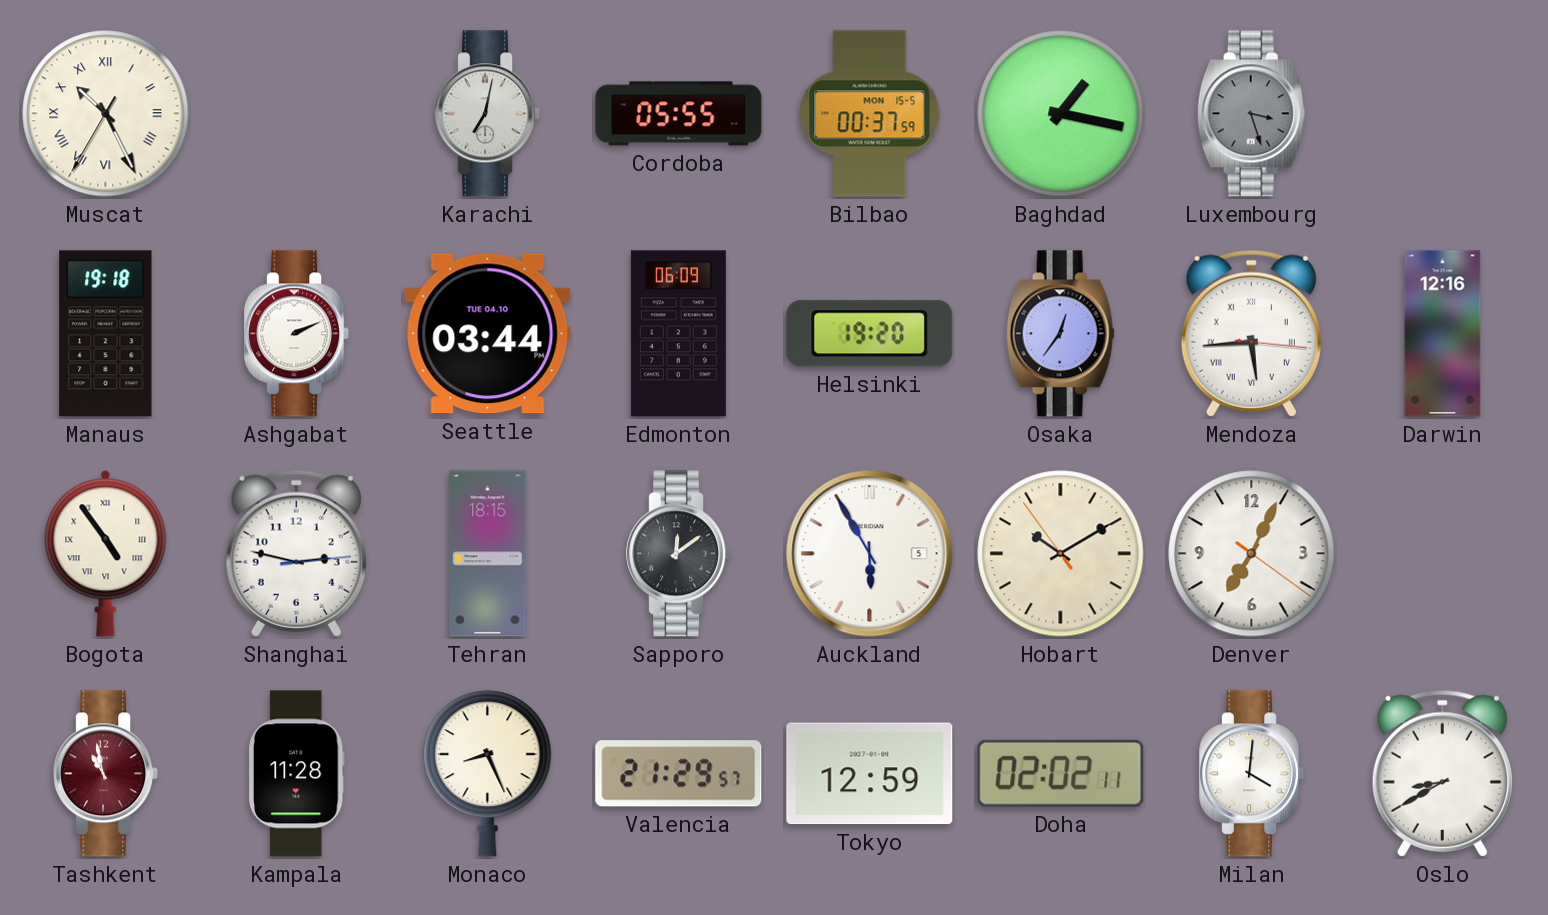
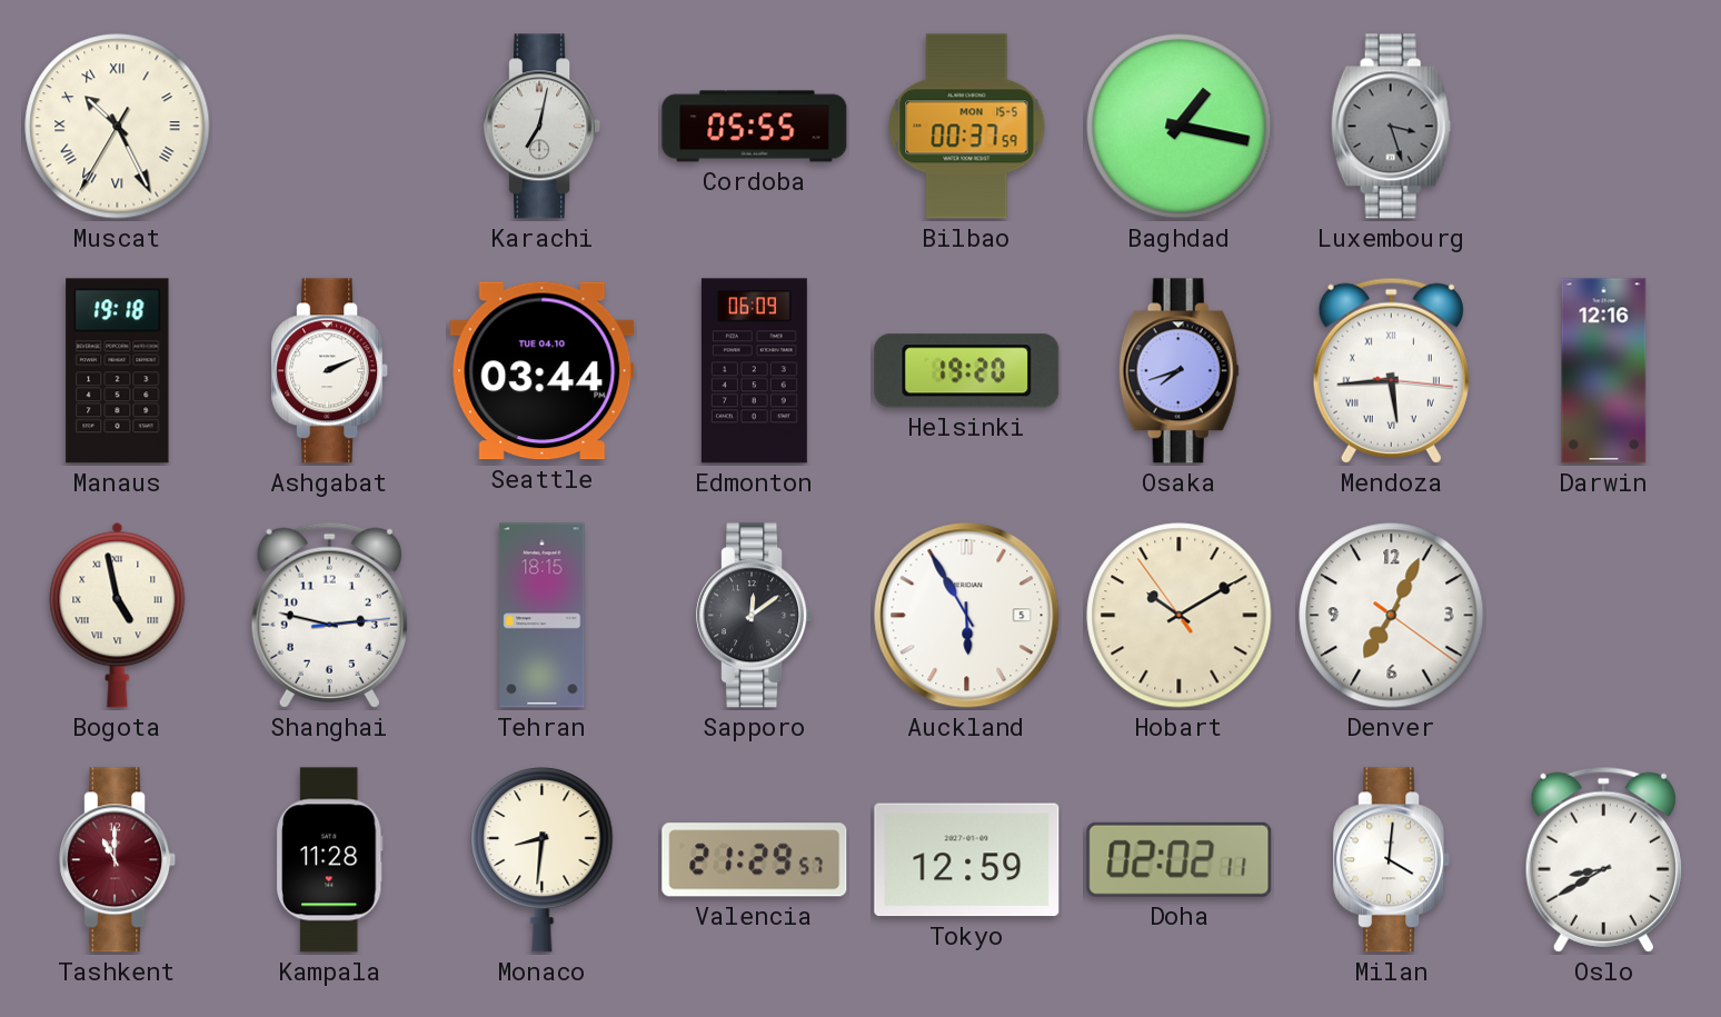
Osaka: 12:36 -> 7:42 (1178, 371)
Bogota: 4:54 -> 4:58 (118, 615)
Tashkent: 10:58 -> 11:00 (118, 860)
Monaco: 8:26 -> 8:31 (543, 860)
